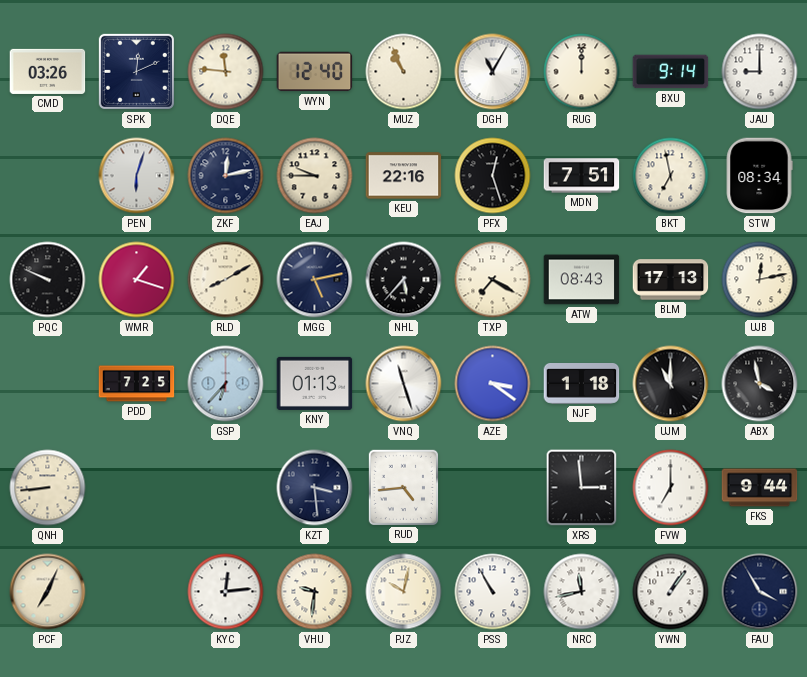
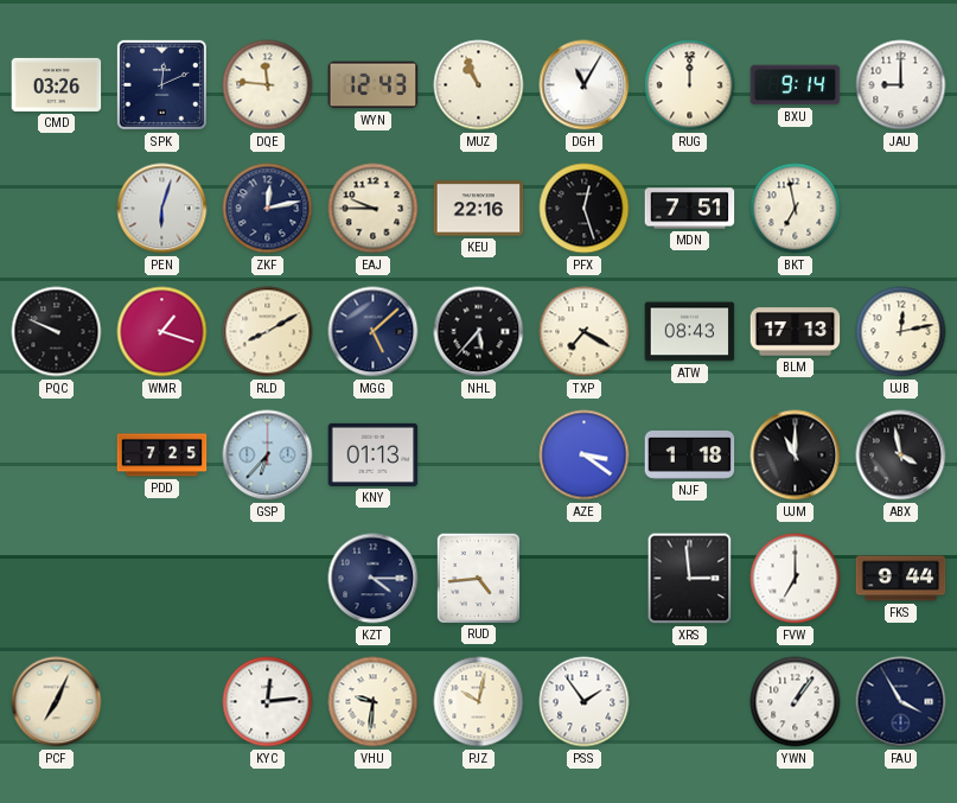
WYN: 12:40 -> 12:43 (374, 85)
STW: 08:34 -> none (759, 176)
MGG: 5:13 -> 5:08 (374, 332)
VNQ: 11:27 -> none (404, 384)
QNH: 8:44 -> none (48, 488)
KZT: 3:29 -> 4:15 (374, 579)
PSS: 10:55 -> 1:54 (585, 702)
NRC: 11:43 -> none (582, 592)
